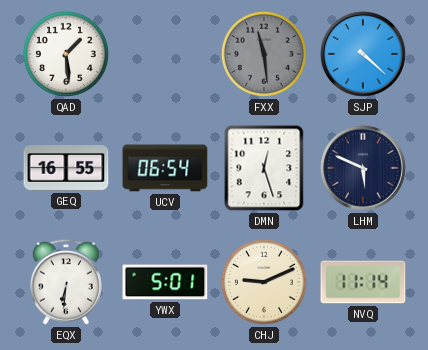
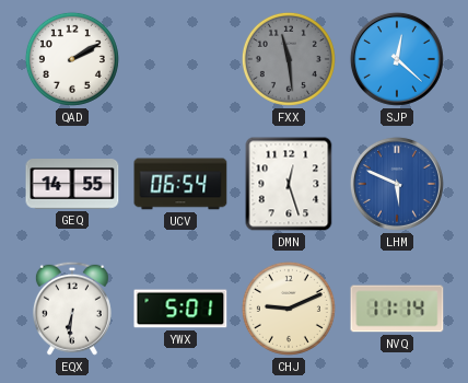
QAD: 1:29 -> 2:10 (72, 59)
SJP: 4:22 -> 12:22 (397, 59)
GEQ: 16:55 -> 14:55 (72, 184)
LHM dial: navy -> blue (397, 184)
